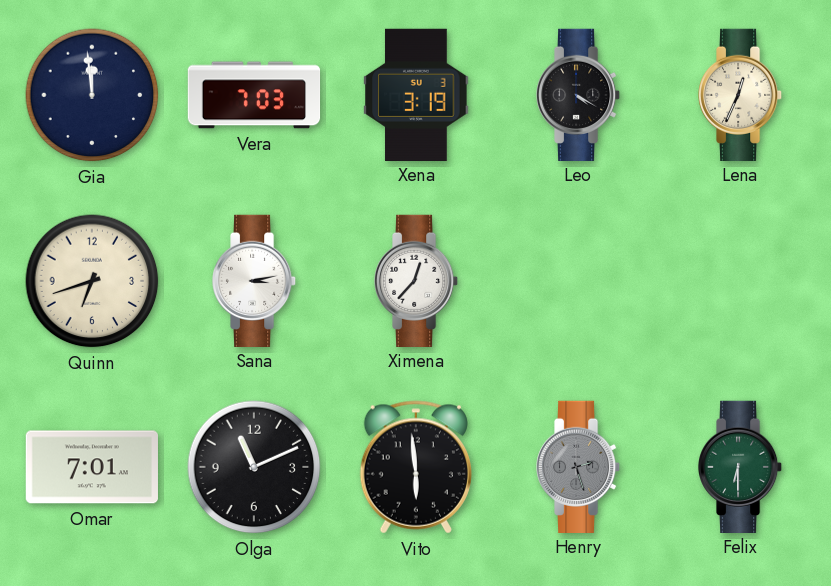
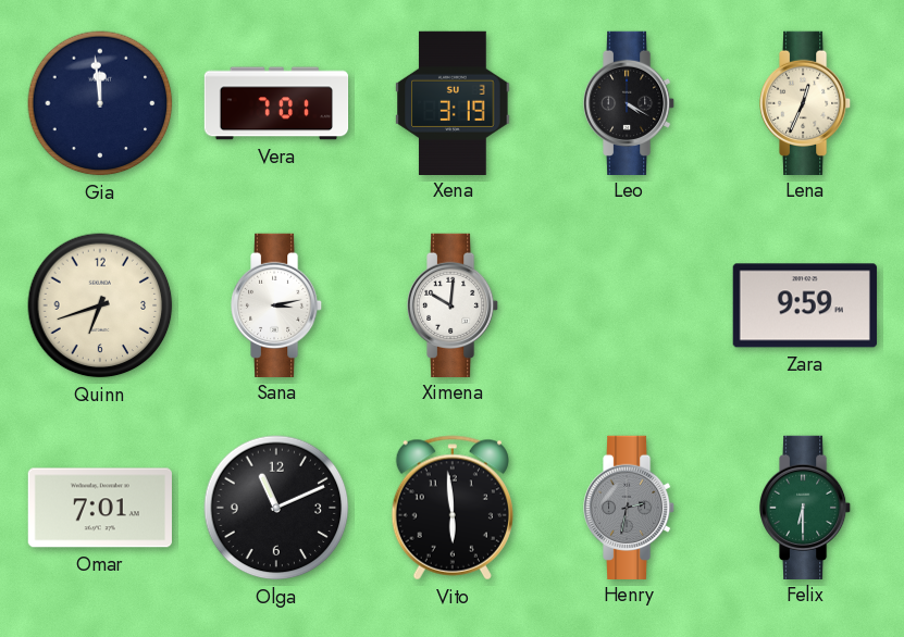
Vera: 7:03 -> 7:01 (276, 103)
Ximena: 12:37 -> 10:01 (454, 304)
Zara: none -> 9:59 (805, 305)
Henry: 2:27 -> 2:32 (630, 507)
